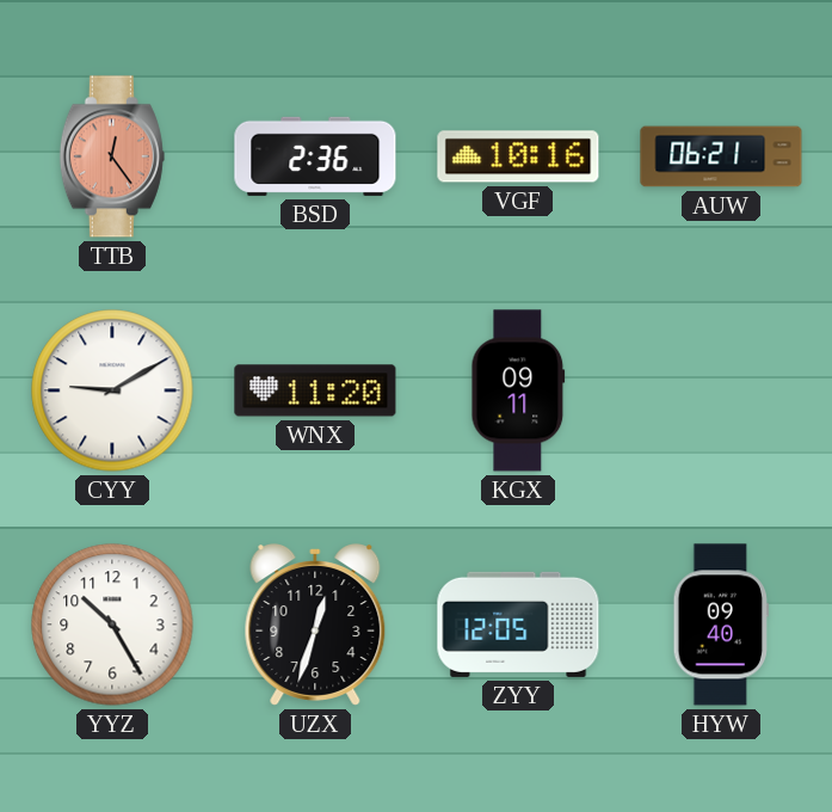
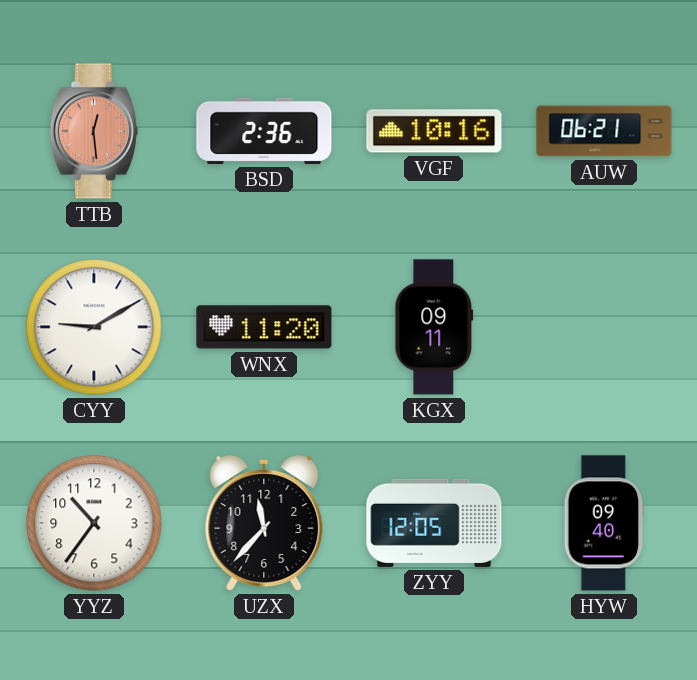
TTB: 12:24 -> 12:29 (94, 131)
YYZ: 10:25 -> 10:36 (94, 523)
UZX: 12:33 -> 11:37 (264, 523)
